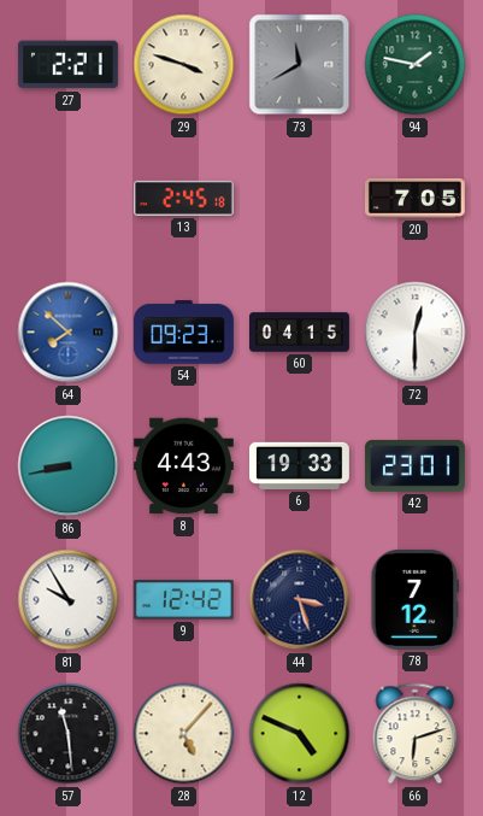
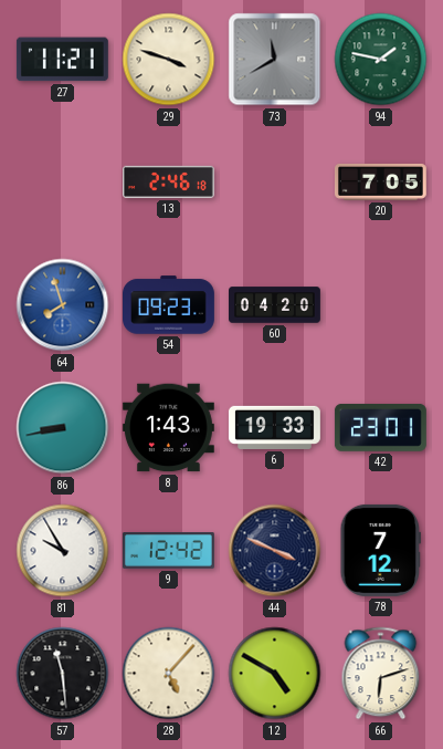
27: 2:21 -> 11:21 (62, 60)
13: 2:45 -> 2:46 (168, 181)
64: 7:52 -> 7:57 (63, 305)
60: 04:15 -> 04:20 (275, 305)
72: 12:30 -> none (416, 333)
8: 4:43 -> 1:43 (168, 428)
44: 3:27 -> 3:49 (275, 551)
12: 4:49 -> 4:50 (275, 674)
